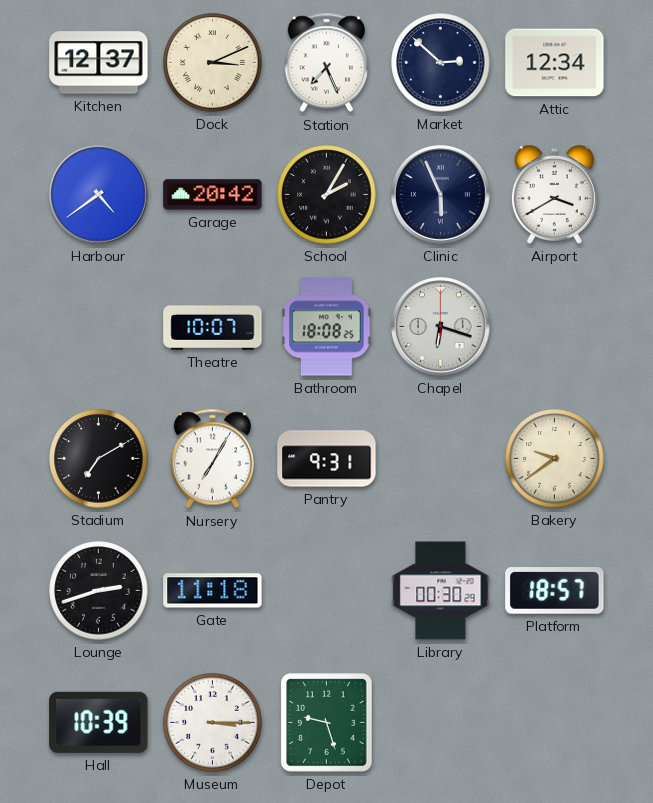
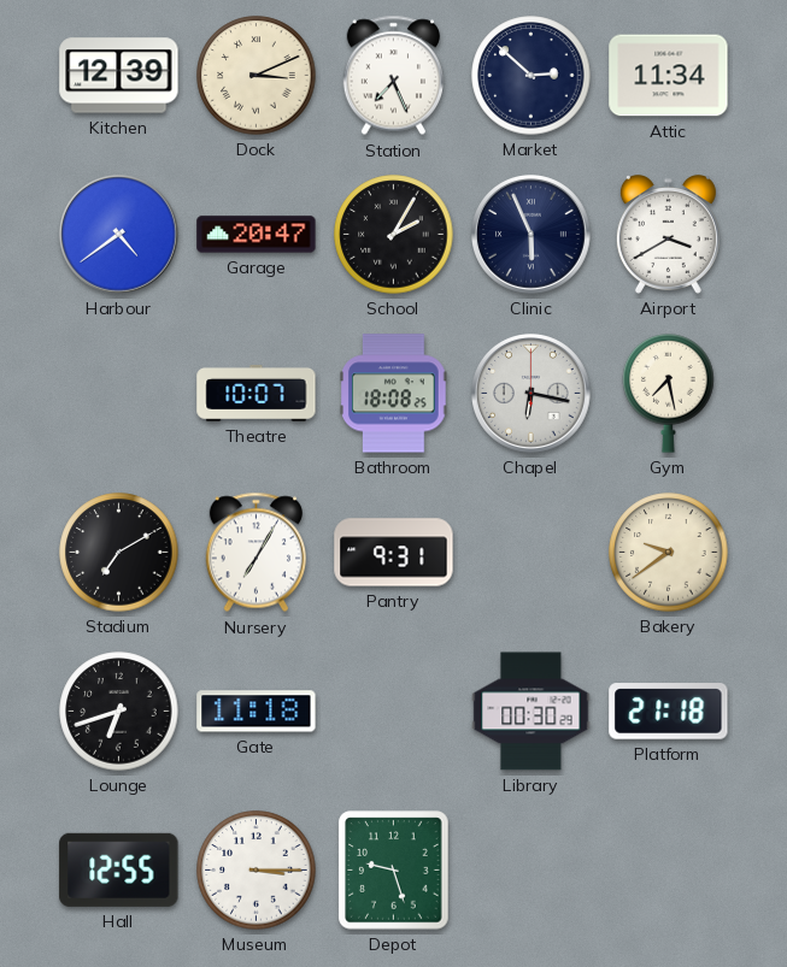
Kitchen: 12:37 -> 12:39 (119, 76)
Attic: 12:34 -> 11:34 (669, 76)
Garage: 20:42 -> 20:47 (257, 235)
Chapel: 6:18 -> 6:17 (531, 394)
Gym: none -> 7:28 (669, 394)
Lounge: 2:42 -> 6:42 (119, 712)
Platform: 18:57 -> 21:18 (669, 712)
Hall: 10:39 -> 12:55 (119, 869)
